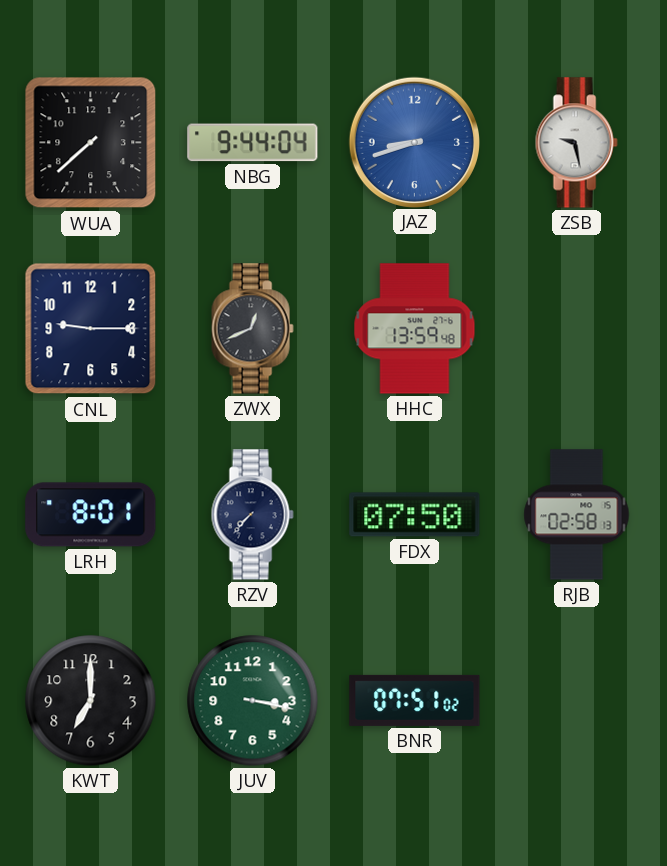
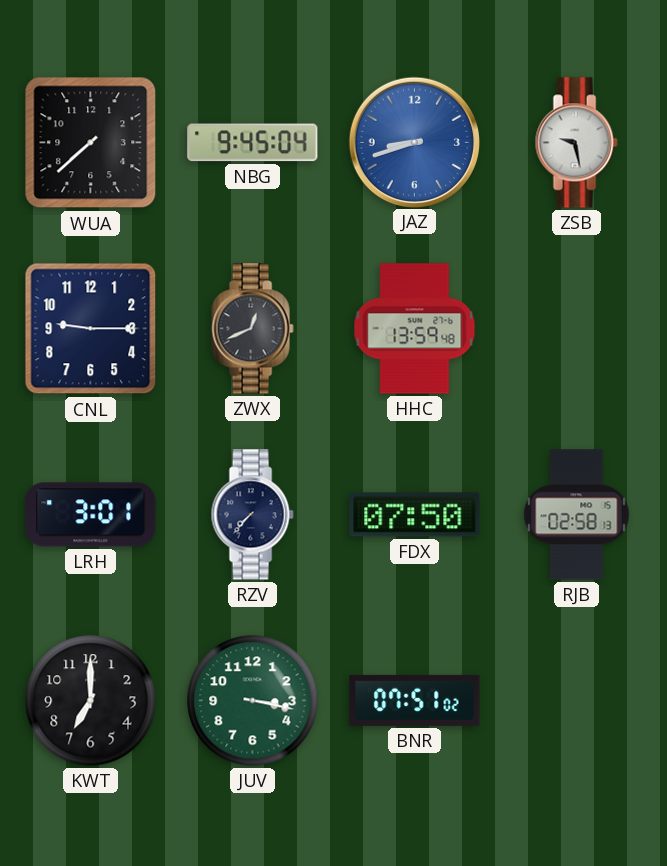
NBG: 9:44 -> 9:45 (253, 143)
LRH: 8:01 -> 3:01 (91, 515)
